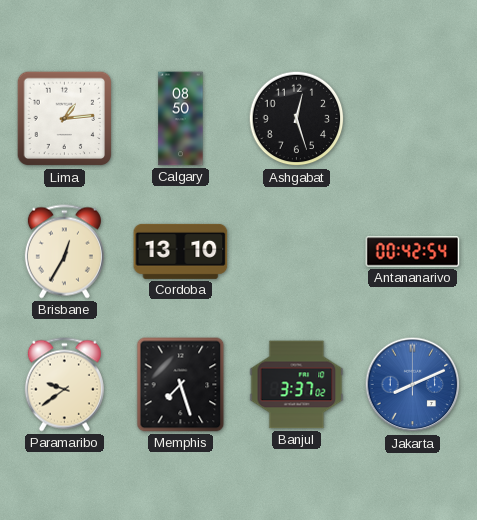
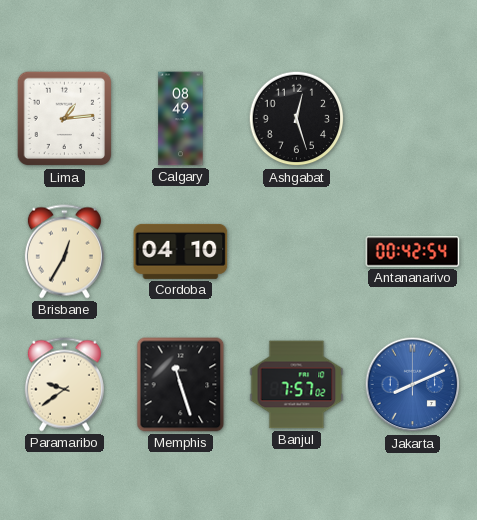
Calgary: 08:50 -> 08:49 (181, 119)
Cordoba: 13:10 -> 04:10 (181, 251)
Memphis: 7:27 -> 11:27 (181, 385)
Banjul: 3:37 -> 7:57 (297, 385)
